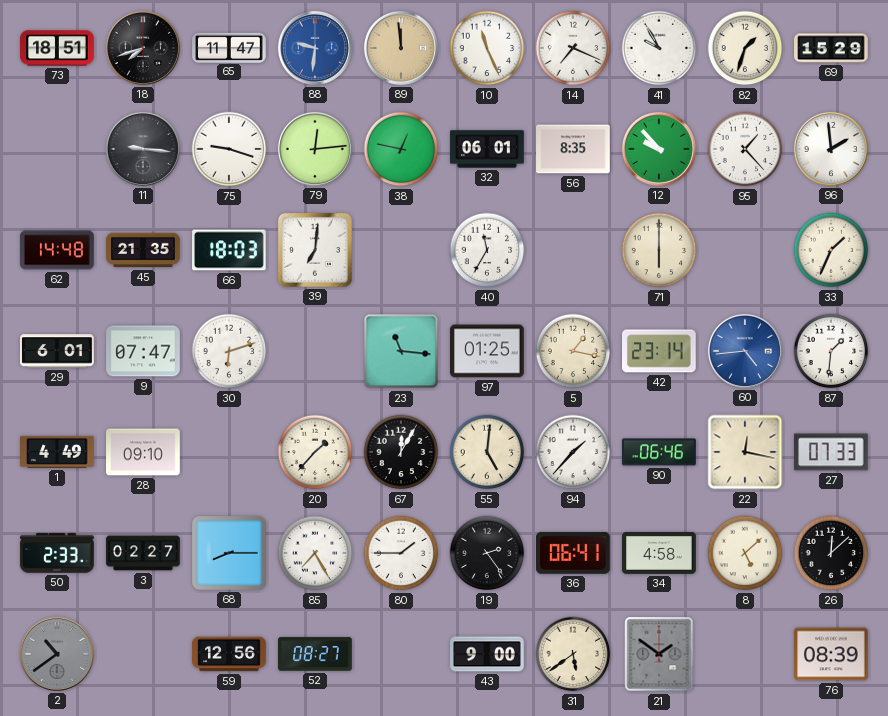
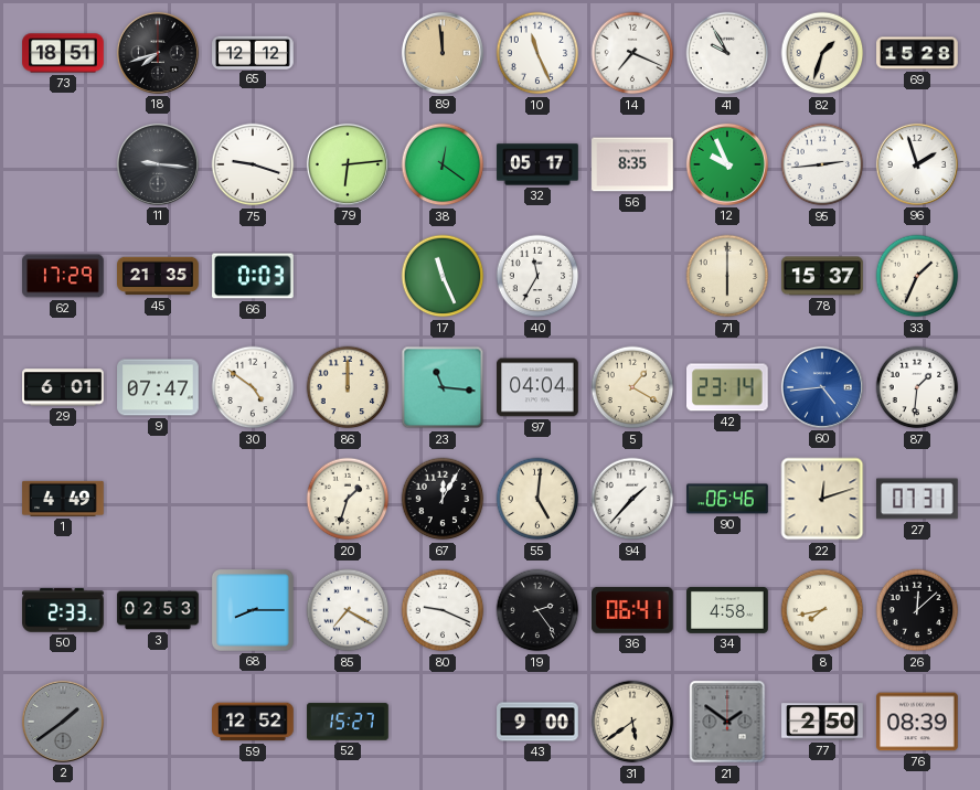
65: 11:47 -> 12:12 (253, 52)
88: 9:31 -> none (315, 48)
69: 15:29 -> 15:28 (917, 53)
79: 12:14 -> 6:14 (348, 164)
38: 12:47 -> 12:21 (443, 164)
32: 06:01 -> 05:17 (537, 164)
12: 9:53 -> 9:56 (727, 164)
95: 1:23 -> 2:44 (822, 164)
96: 1:59 -> 1:57 (917, 164)
62: 14:48 -> 17:29 (63, 276)
66: 18:03 -> 0:03 (253, 276)
39: 7:01 -> none (315, 250)
17: none -> 11:26 (443, 276)
78: none -> 15:37 (822, 276)
30: 6:12 -> 4:51 (253, 387)
86: none -> 12:00 (348, 387)
97: 01:25 -> 04:04 (537, 387)
5: 1:17 -> 1:20 (632, 387)
28: 09:10 -> none (143, 452)
20: 1:37 -> 1:33 (348, 499)
22: 12:17 -> 12:12 (822, 499)
27: 07:33 -> 07:31 (917, 499)
3: 02:27 -> 02:53 (158, 610)
85: 7:25 -> 7:20 (348, 610)
80: 1:45 -> 9:19 (443, 610)
8: 5:08 -> 7:43 (822, 610)
2: 10:39 -> 1:39 (63, 722)
59: 12:56 -> 12:52 (253, 722)
52: 08:27 -> 15:27 (348, 722)
77: none -> 2:50 (822, 722)
